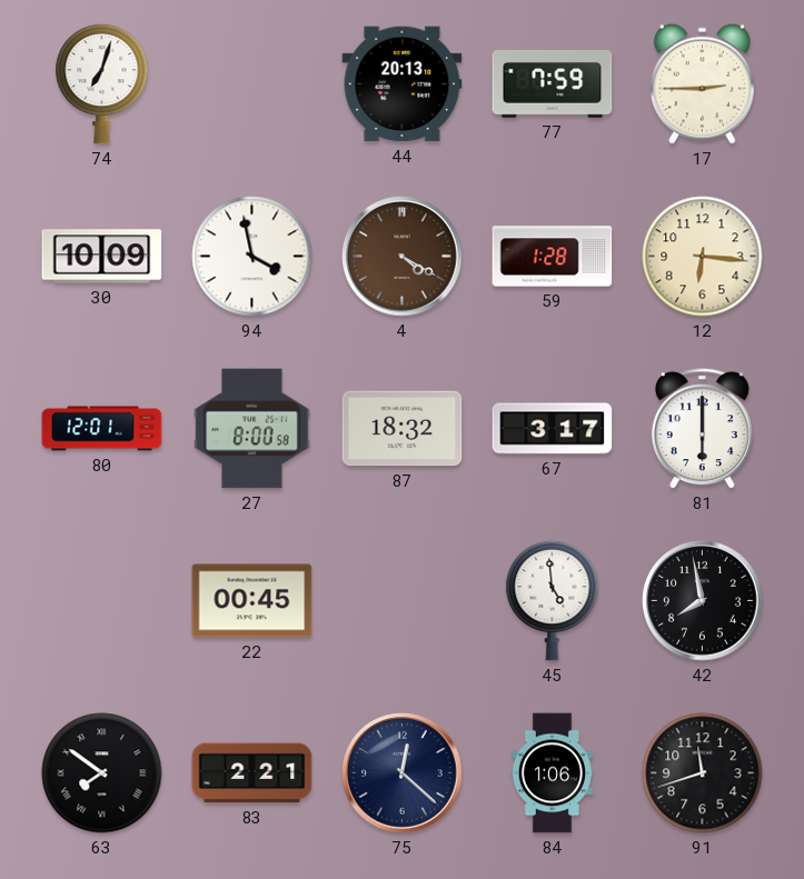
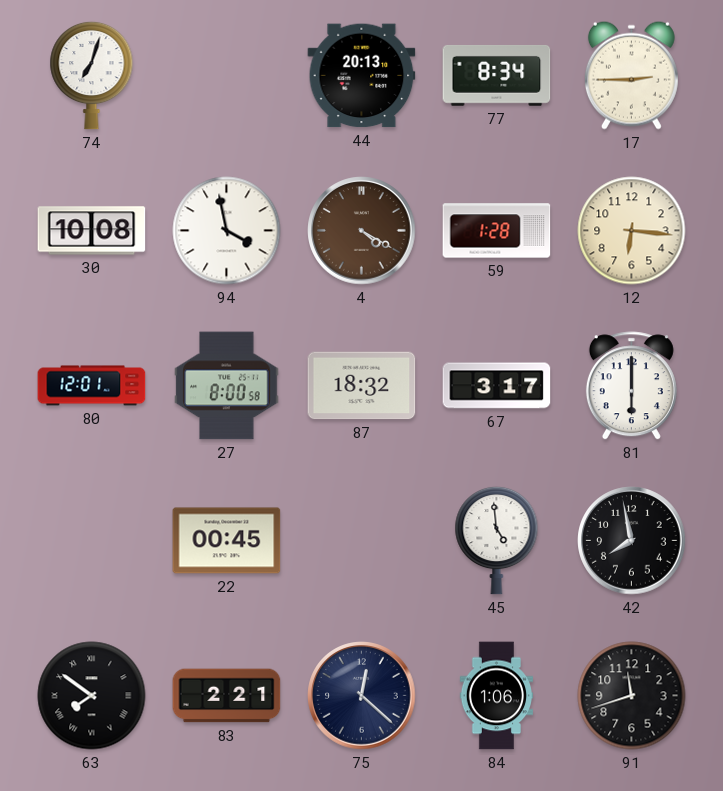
77: 7:59 -> 8:34 (497, 76)
30: 10:09 -> 10:08 (92, 231)
